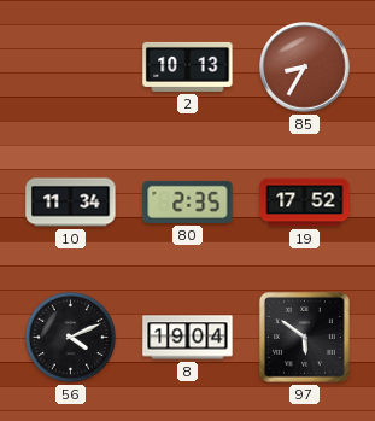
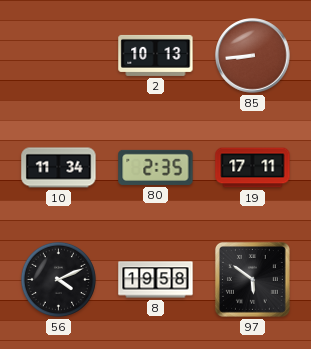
85: 8:35 -> 8:44 (253, 56)
19: 17:52 -> 17:11 (253, 168)
8: 19:04 -> 19:58 (156, 280)
